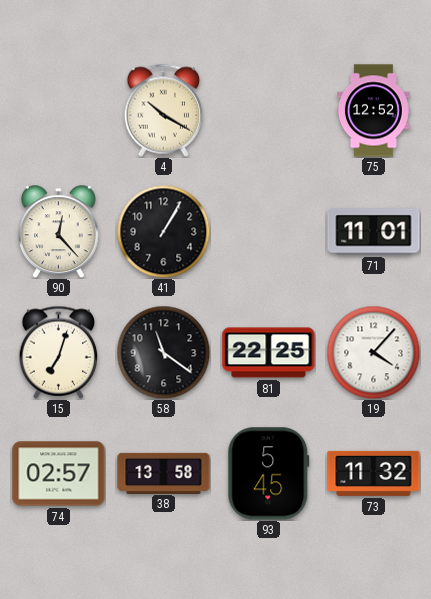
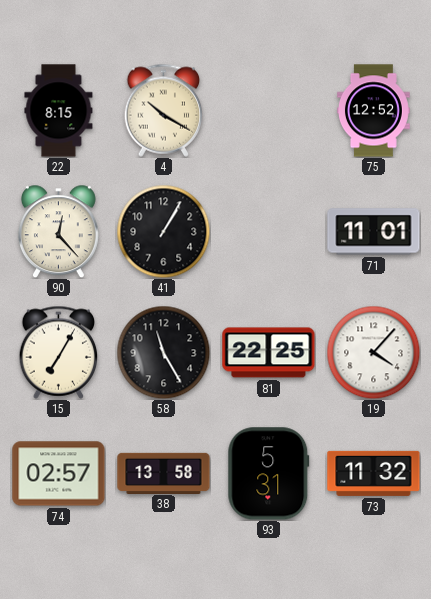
22: none -> 8:15 (59, 111)
15: 7:03 -> 7:05 (59, 352)
58: 11:21 -> 11:25 (163, 352)
93: 5:45 -> 5:31 (269, 474)
